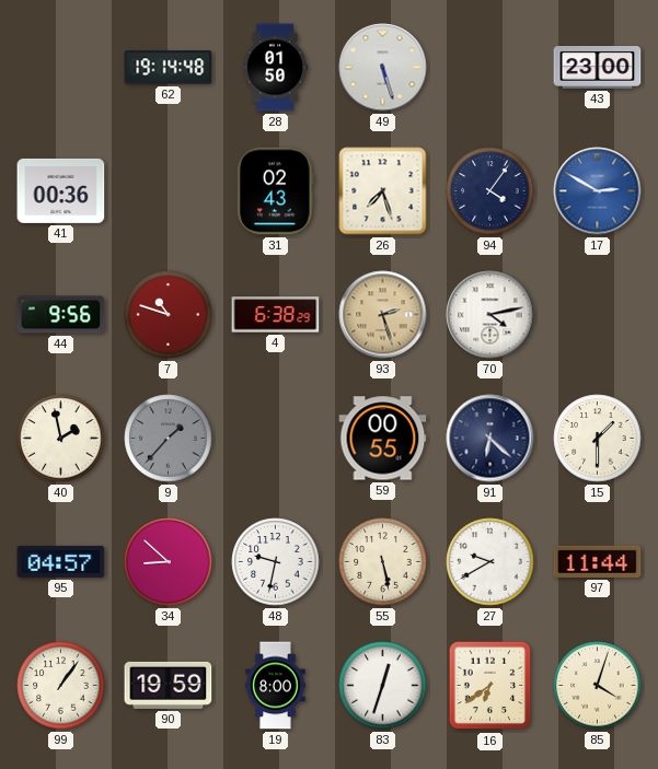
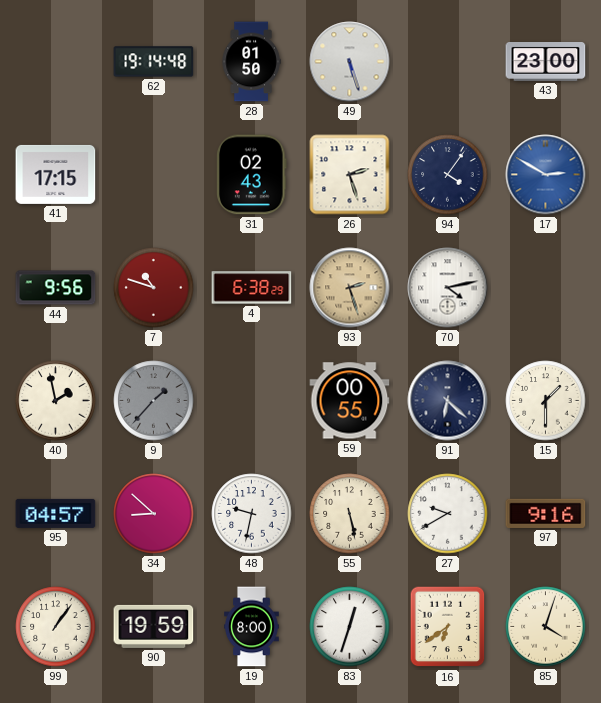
41: 00:36 -> 17:15 (56, 174)
26: 7:27 -> 2:27 (350, 175)
97: 11:44 -> 9:16 (546, 513)
